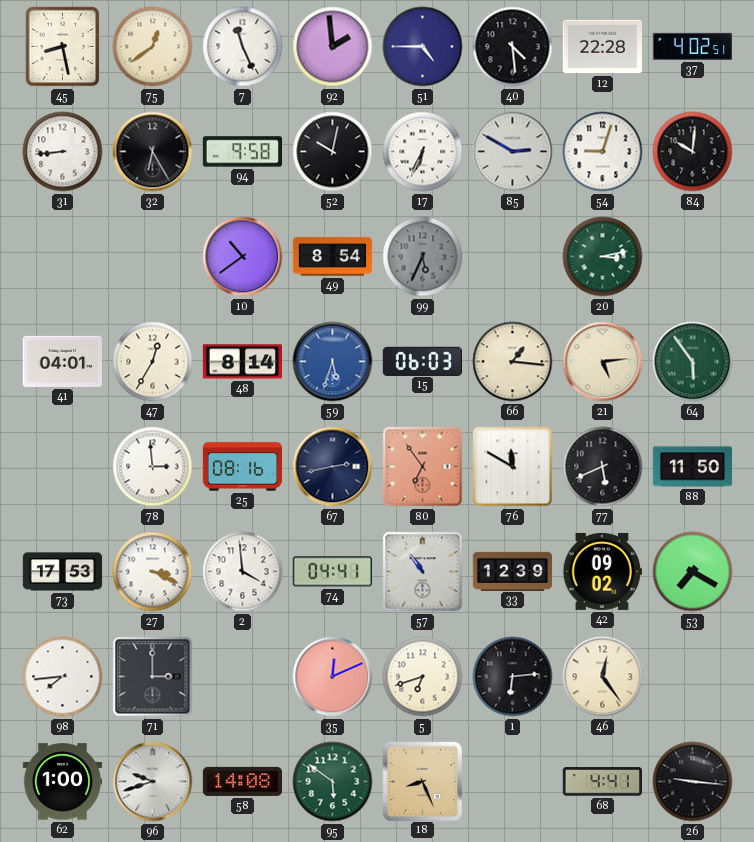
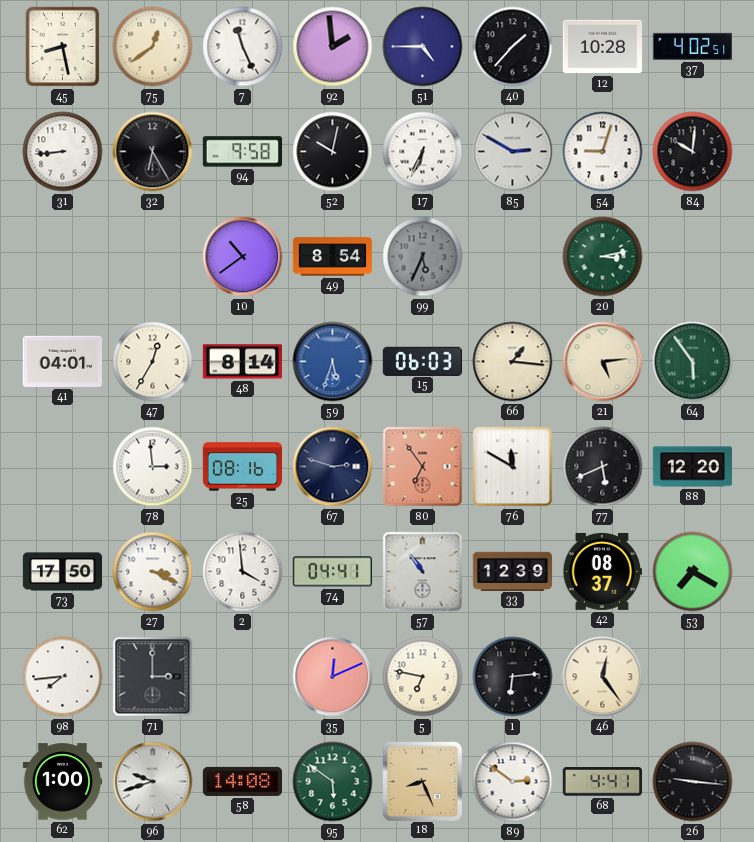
40: 4:29 -> 1:37 (513, 47)
12: 22:28 -> 10:28 (603, 47)
67: 2:43 -> 2:48 (333, 467)
88: 11:50 -> 12:20 (692, 467)
73: 17:53 -> 17:50 (63, 572)
42: 09:02 -> 08:37 (602, 571)
5: 6:42 -> 6:47 (423, 677)
89: none -> 2:51 (513, 782)
